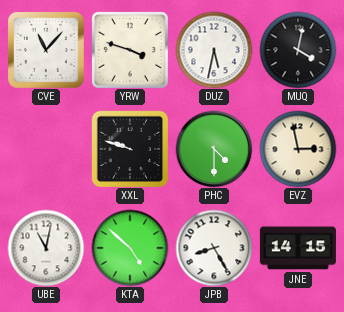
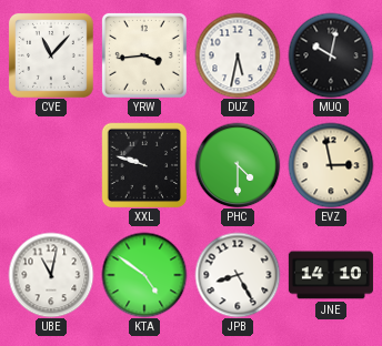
YRW: 3:48 -> 3:44 (144, 55)
MUQ: 4:02 -> 10:02 (331, 55)
KTA: 4:52 -> 4:51 (144, 275)
JNE: 14:15 -> 14:10 (331, 275)
